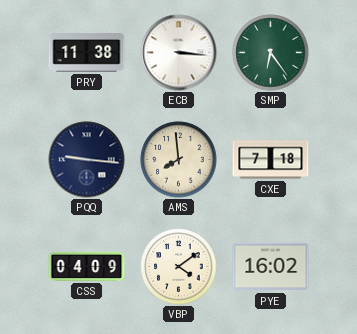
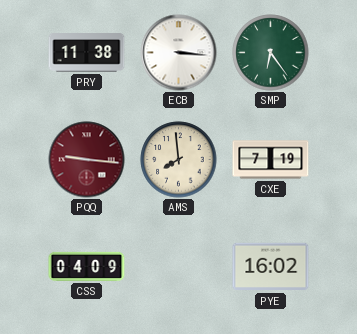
PQQ dial: navy -> burgundy (87, 160)
CXE: 7:18 -> 7:19 (271, 160)
VBP: 4:09 -> none (179, 267)
